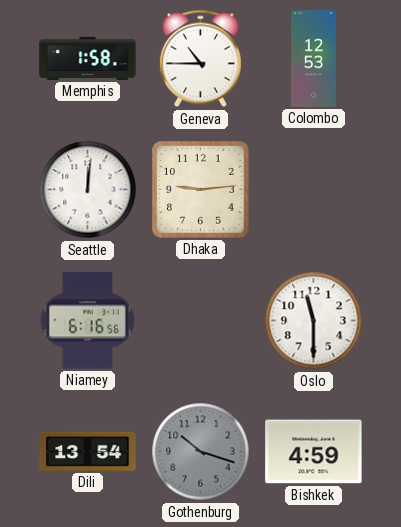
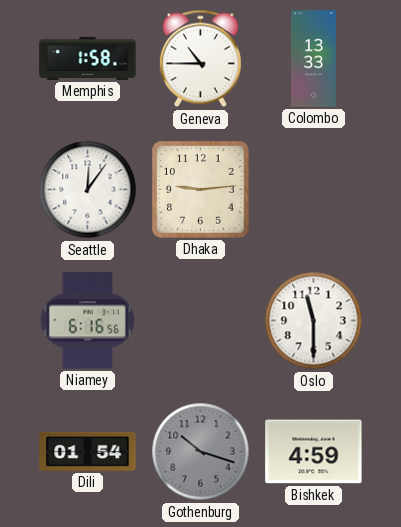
Colombo: 12:53 -> 13:33 (314, 59)
Seattle: 12:01 -> 12:06 (88, 190)
Dili: 13:54 -> 01:54 (88, 451)
